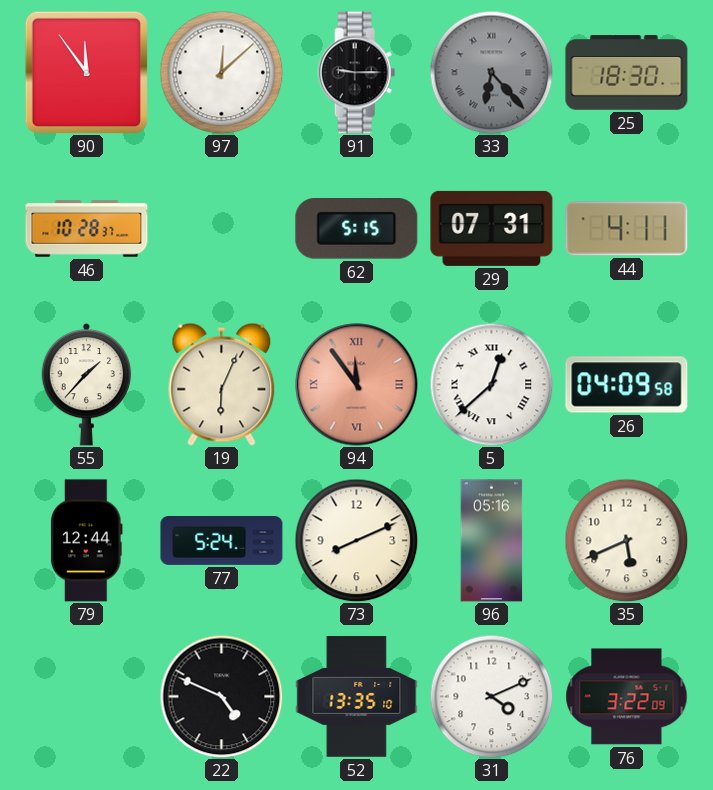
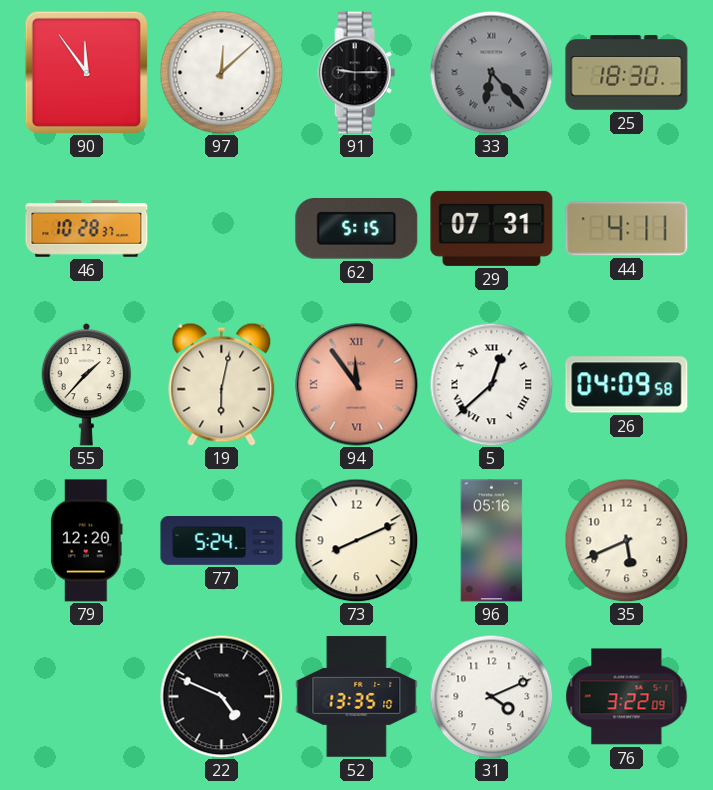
19: 6:04 -> 6:02 (222, 384)
79: 12:44 -> 12:20 (87, 541)
